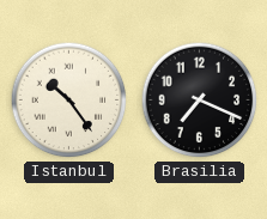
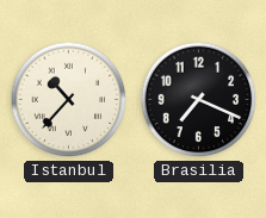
Istanbul: 10:24 -> 10:37 (69, 100)
